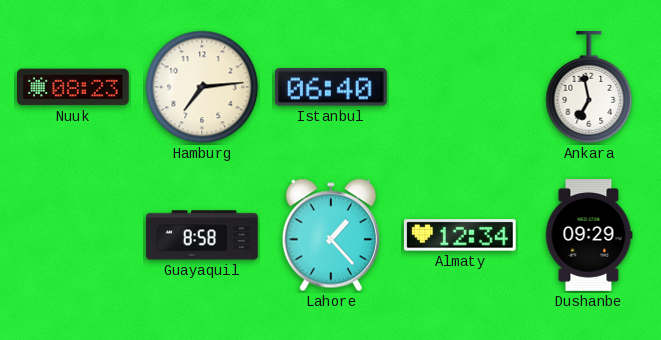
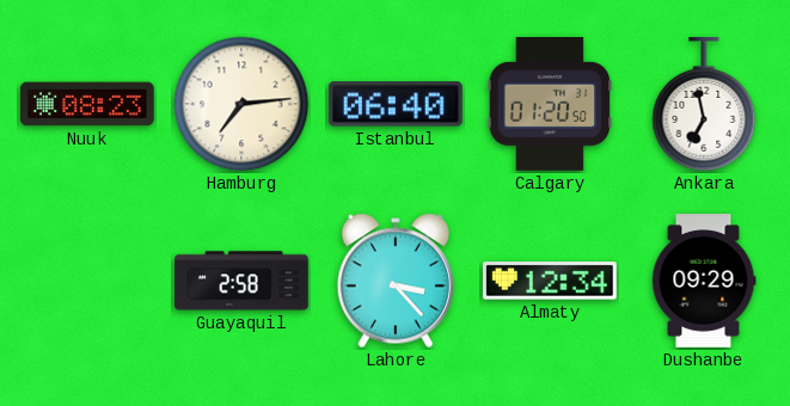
Calgary: none -> 01:20 (550, 105)
Guayaquil: 8:58 -> 2:58 (241, 281)
Lahore: 1:23 -> 3:23 (396, 281)
